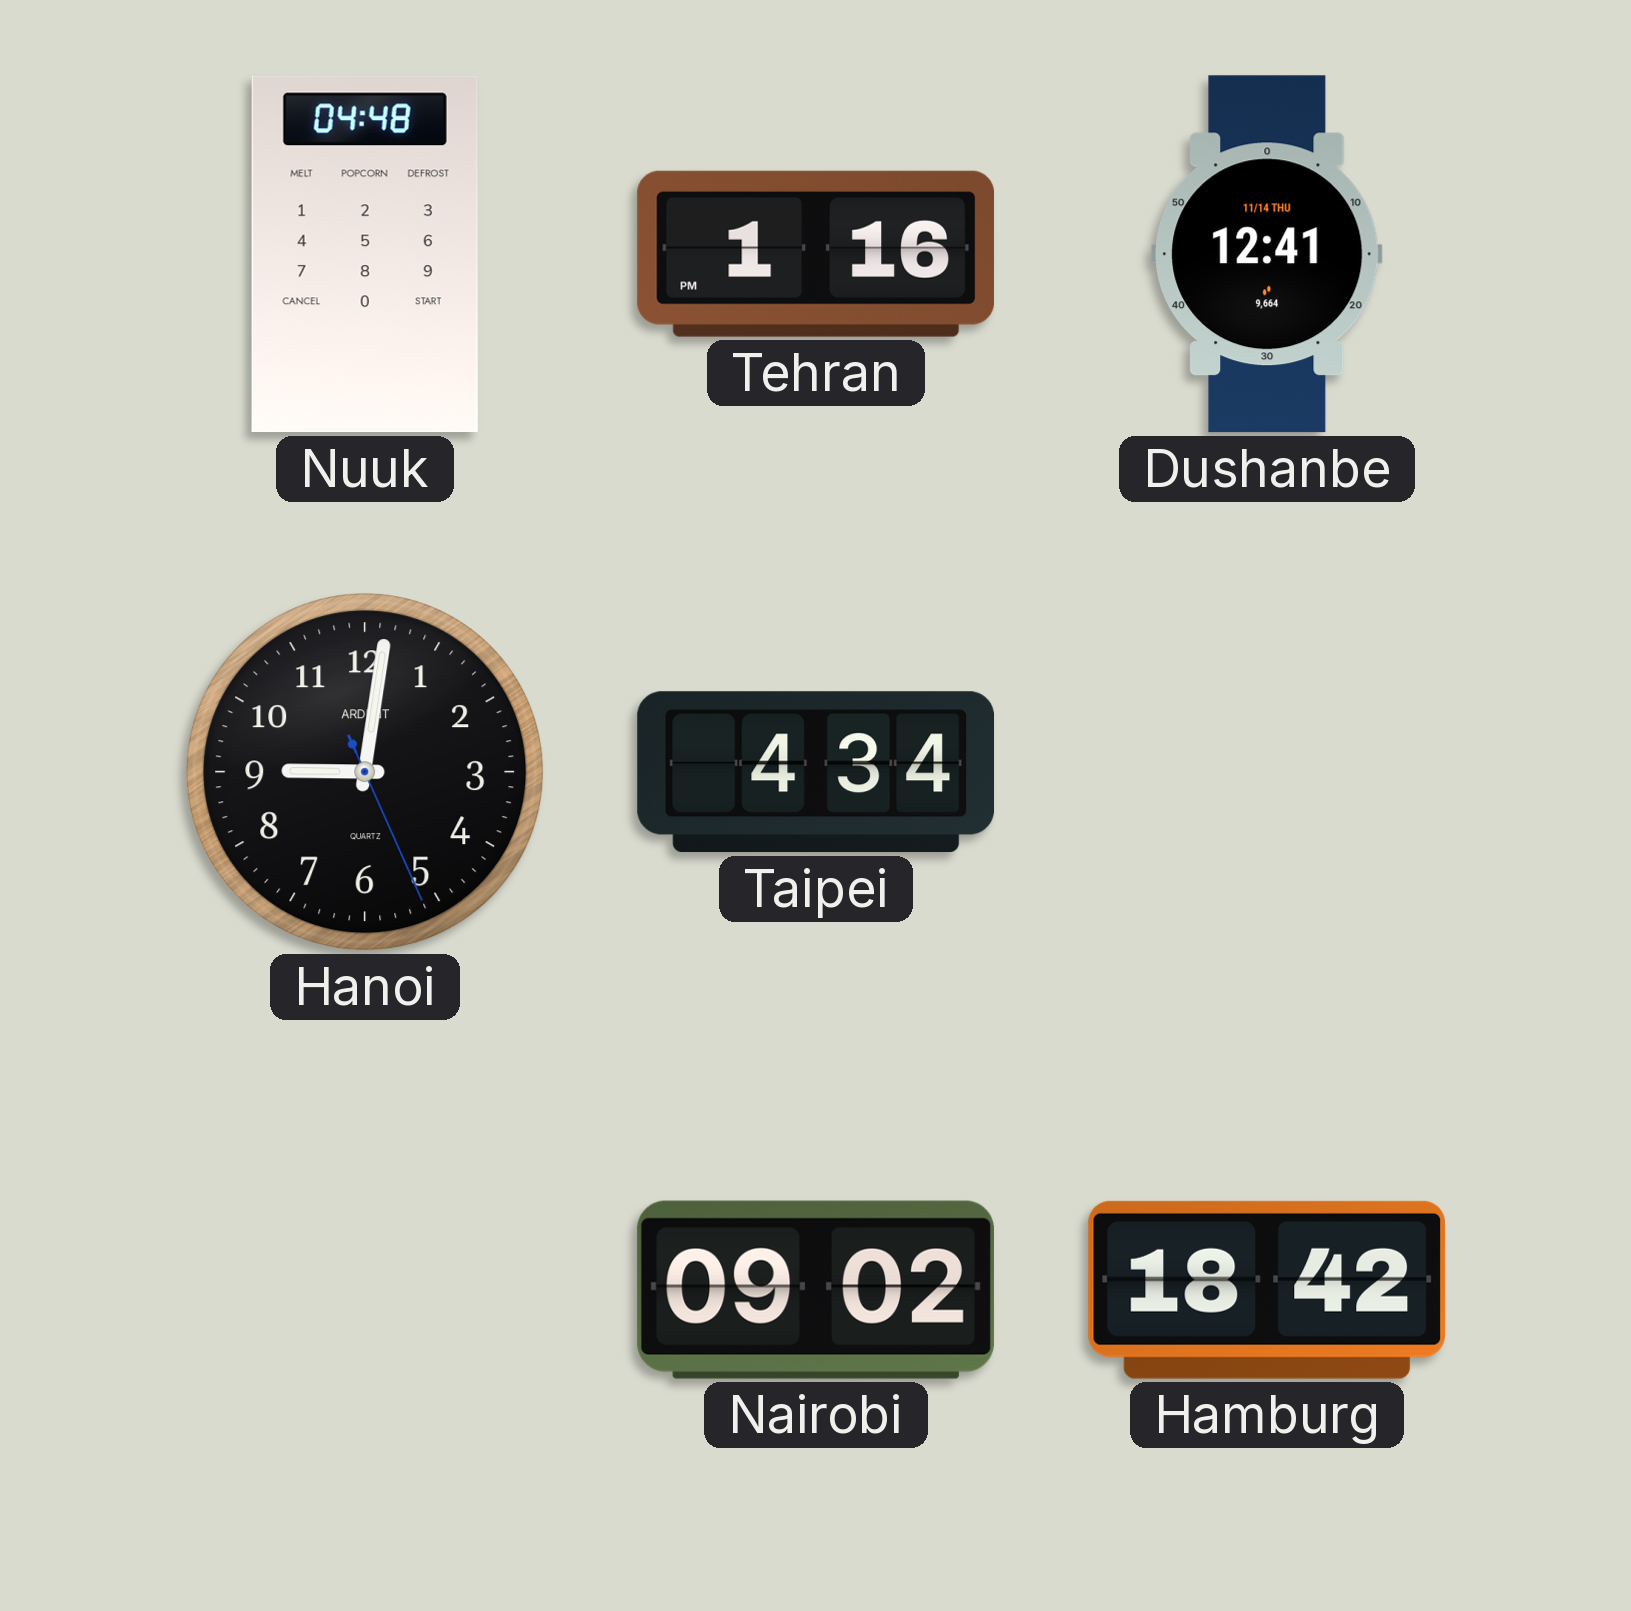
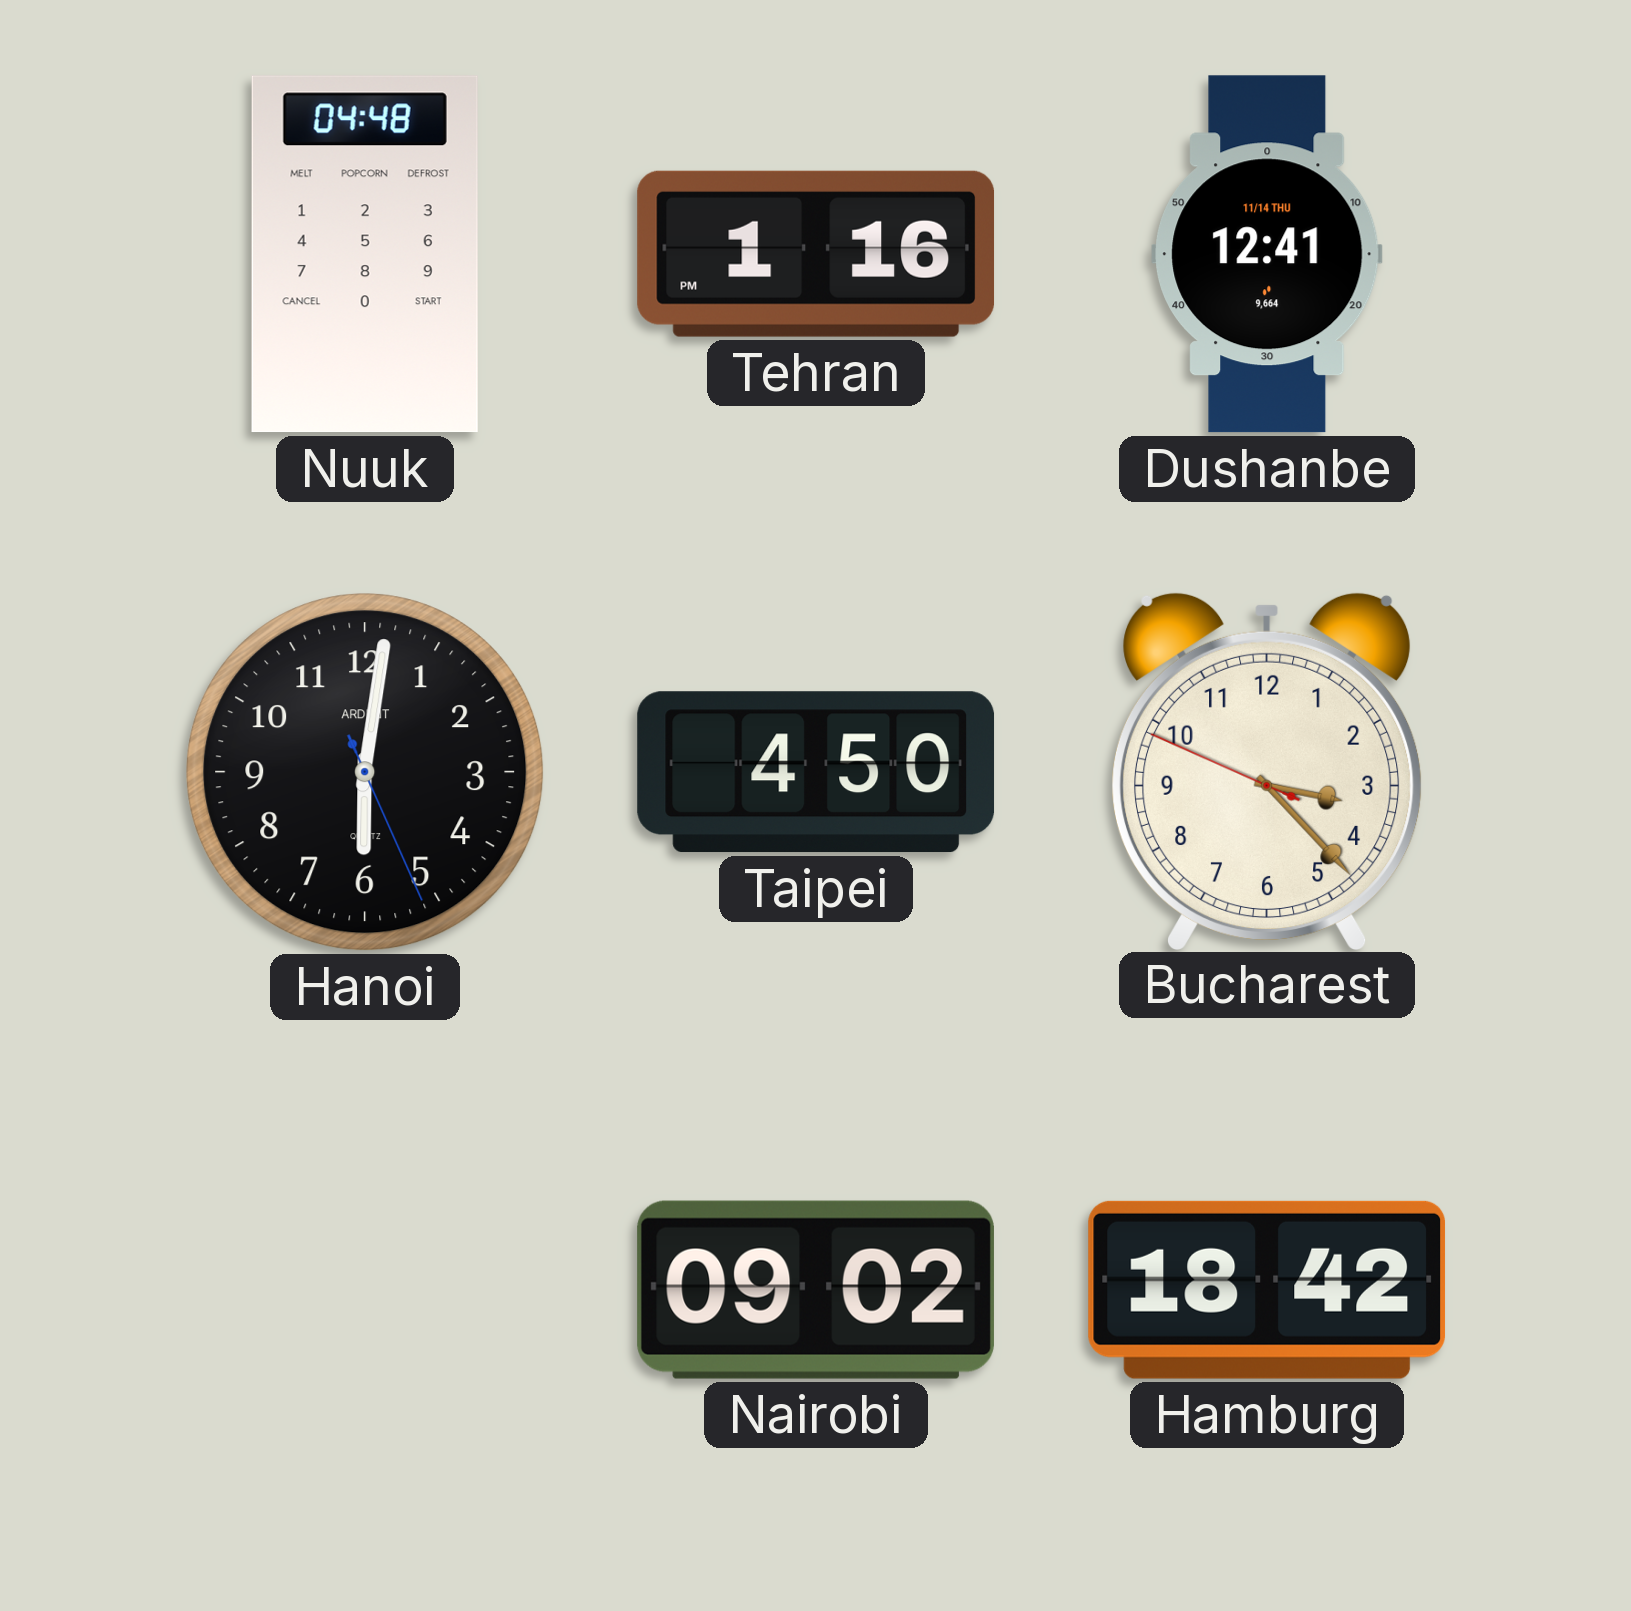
Hanoi: 9:01 -> 6:01 (365, 772)
Taipei: 4:34 -> 4:50 (816, 772)
Bucharest: none -> 3:22 (1267, 771)
